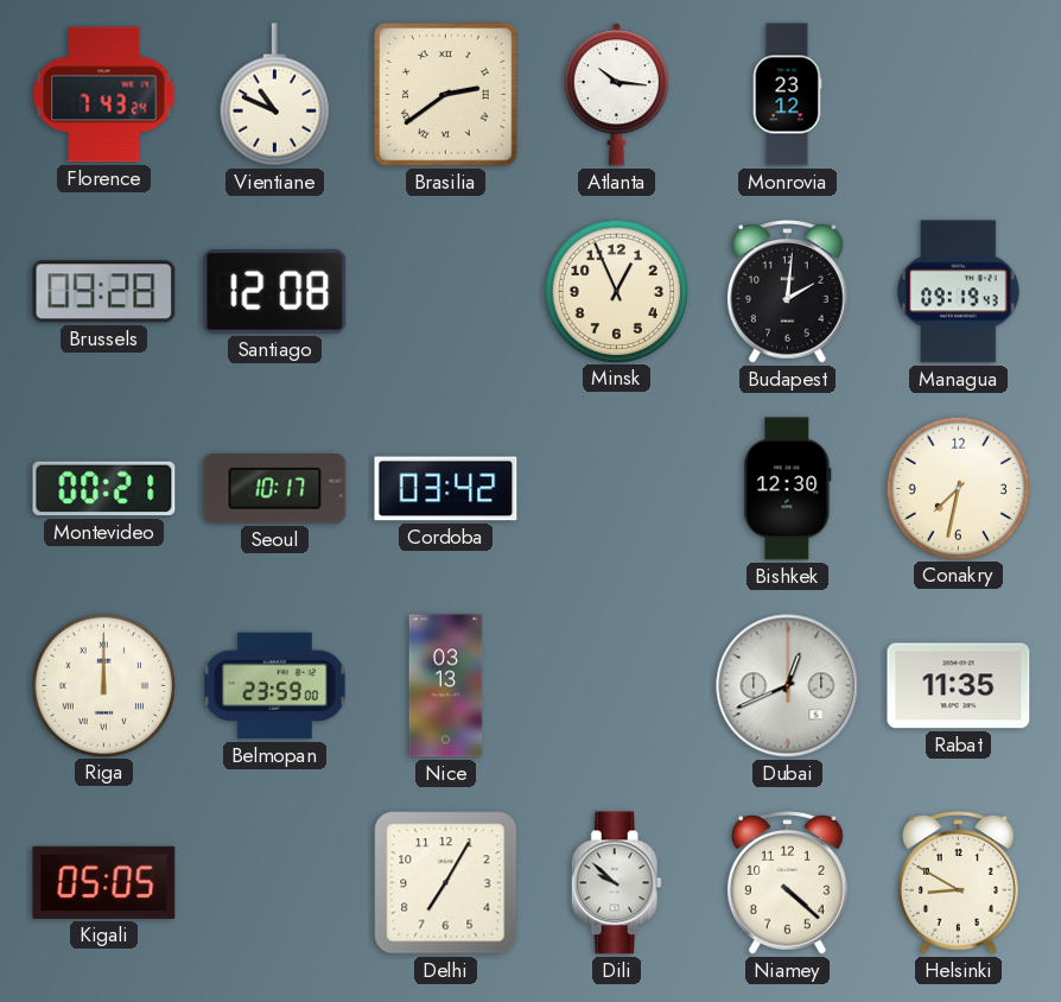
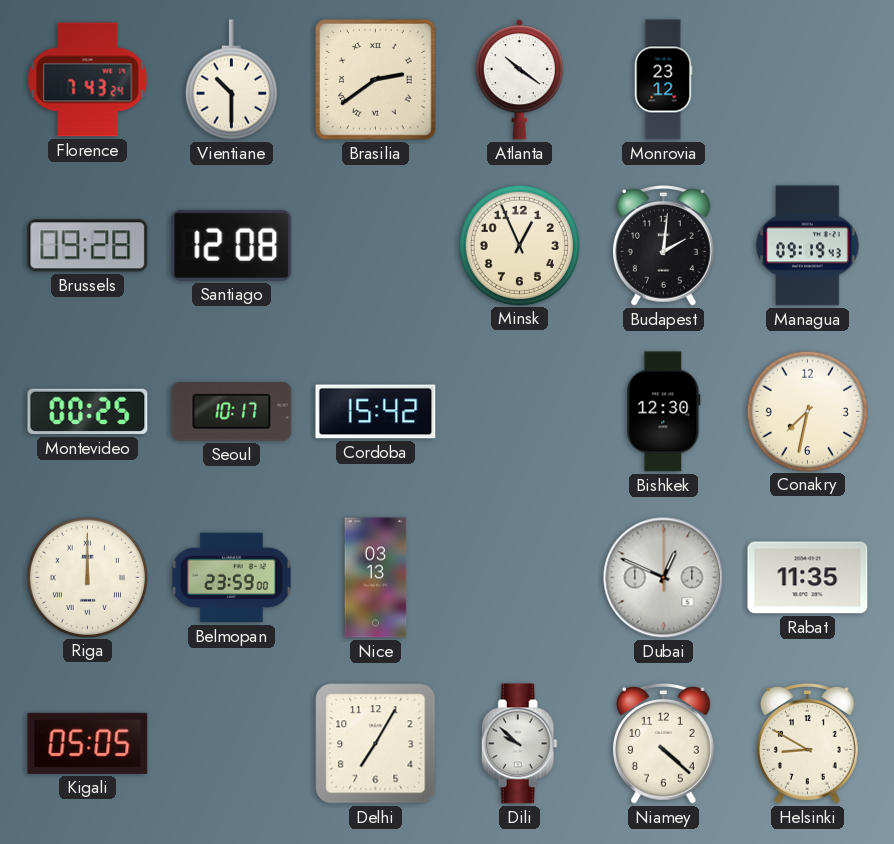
Vientiane: 10:49 -> 10:30 (231, 80)
Atlanta: 10:16 -> 10:21 (519, 80)
Montevideo: 00:21 -> 00:25 (88, 412)
Cordoba: 03:42 -> 15:42 (376, 412)
Dubai: 12:41 -> 12:49 (664, 578)
